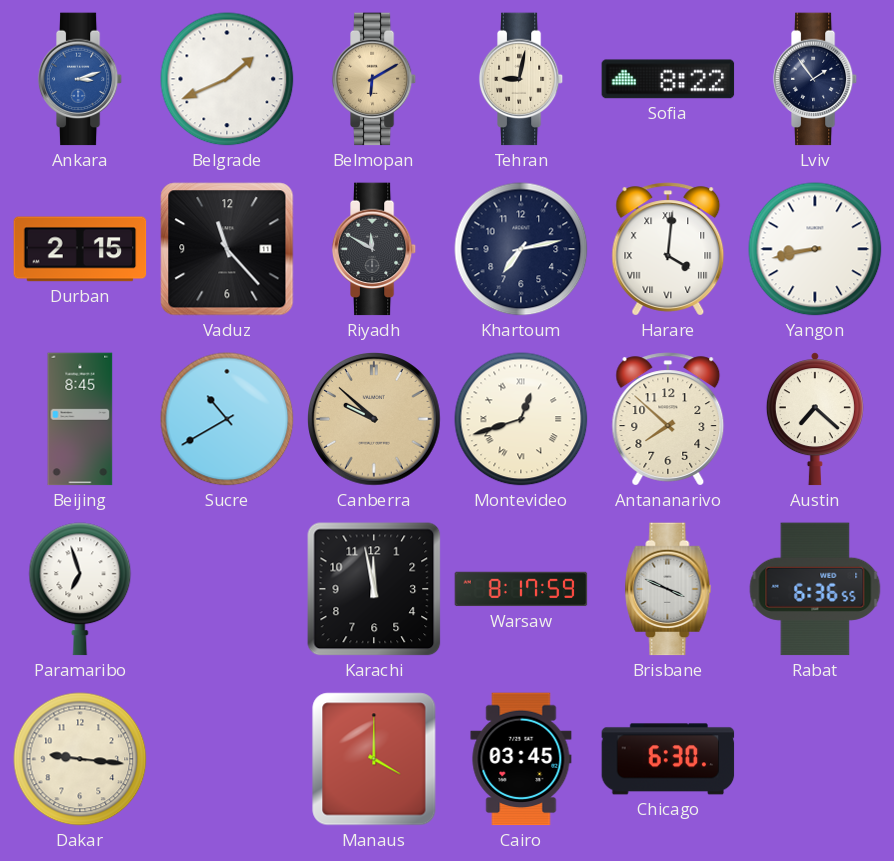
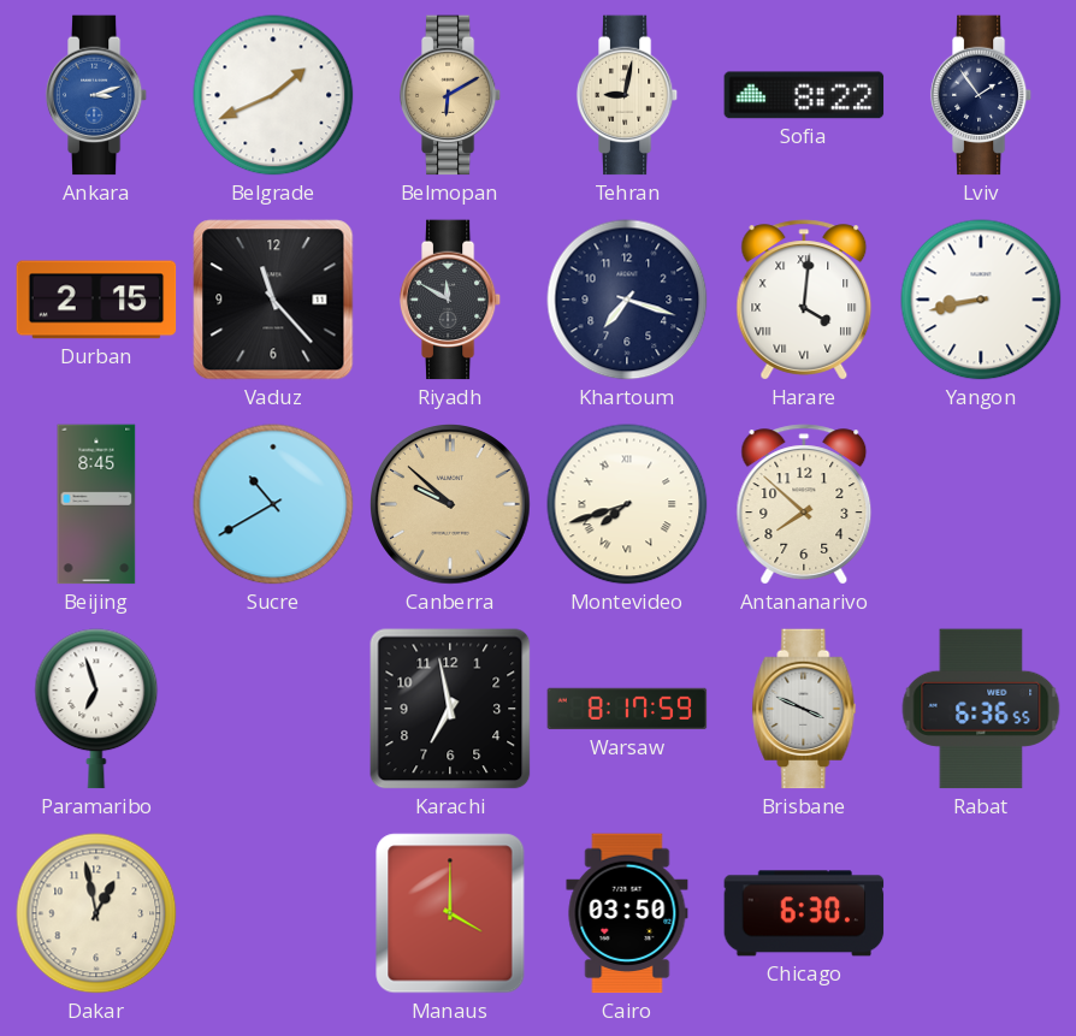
Khartoum: 7:13 -> 7:18 (627, 300)
Montevideo: 12:42 -> 7:42 (627, 504)
Austin: 7:22 -> none (815, 419)
Karachi: 11:58 -> 6:58 (450, 709)
Dakar: 9:16 -> 12:58 (96, 913)
Cairo: 03:45 -> 03:50 (627, 913)
